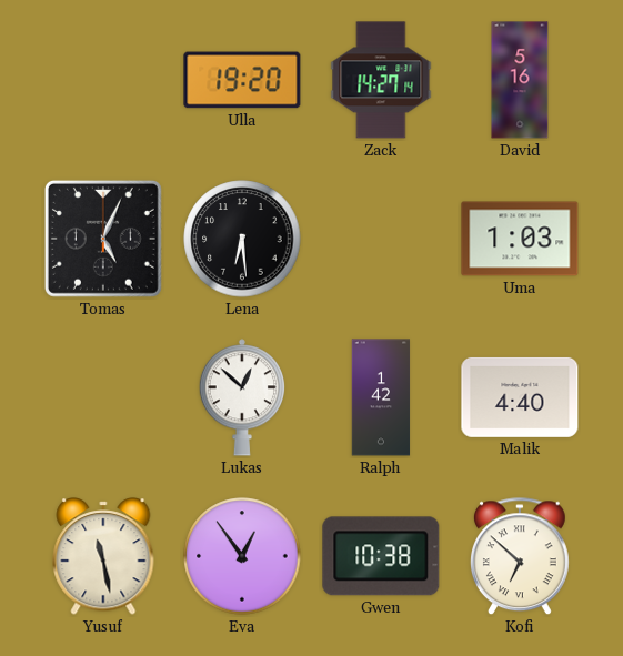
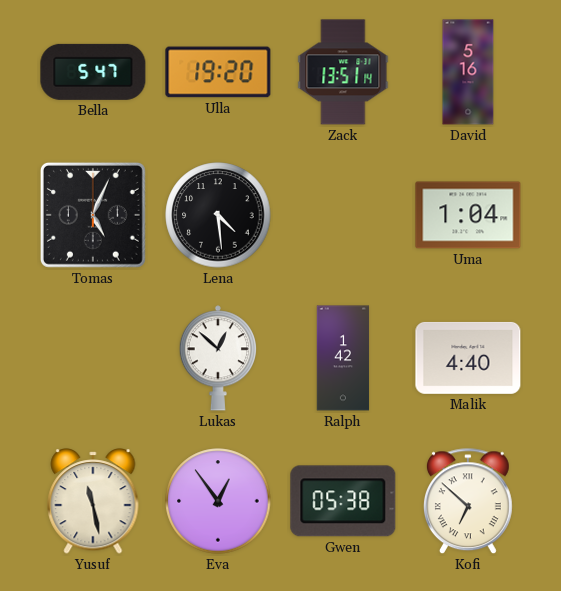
Bella: none -> 5:47 (93, 72)
Zack: 14:27 -> 13:51 (343, 72)
Lena: 6:29 -> 4:29 (218, 215)
Uma: 1:03 -> 1:04 (468, 215)
Gwen: 10:38 -> 05:38 (343, 501)
